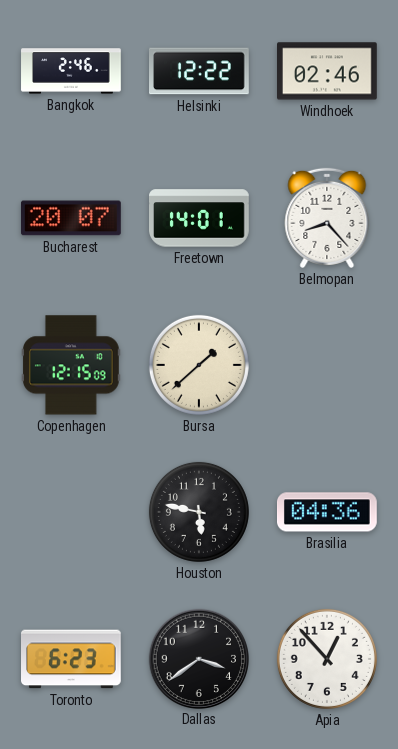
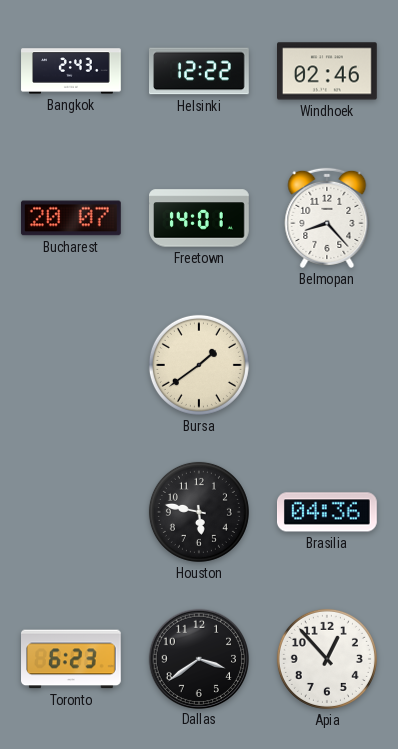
Bangkok: 2:46 -> 2:43 (71, 71)
Copenhagen: 12:15 -> none (71, 365)
Bursa: 1:38 -> 1:39 (199, 365)
